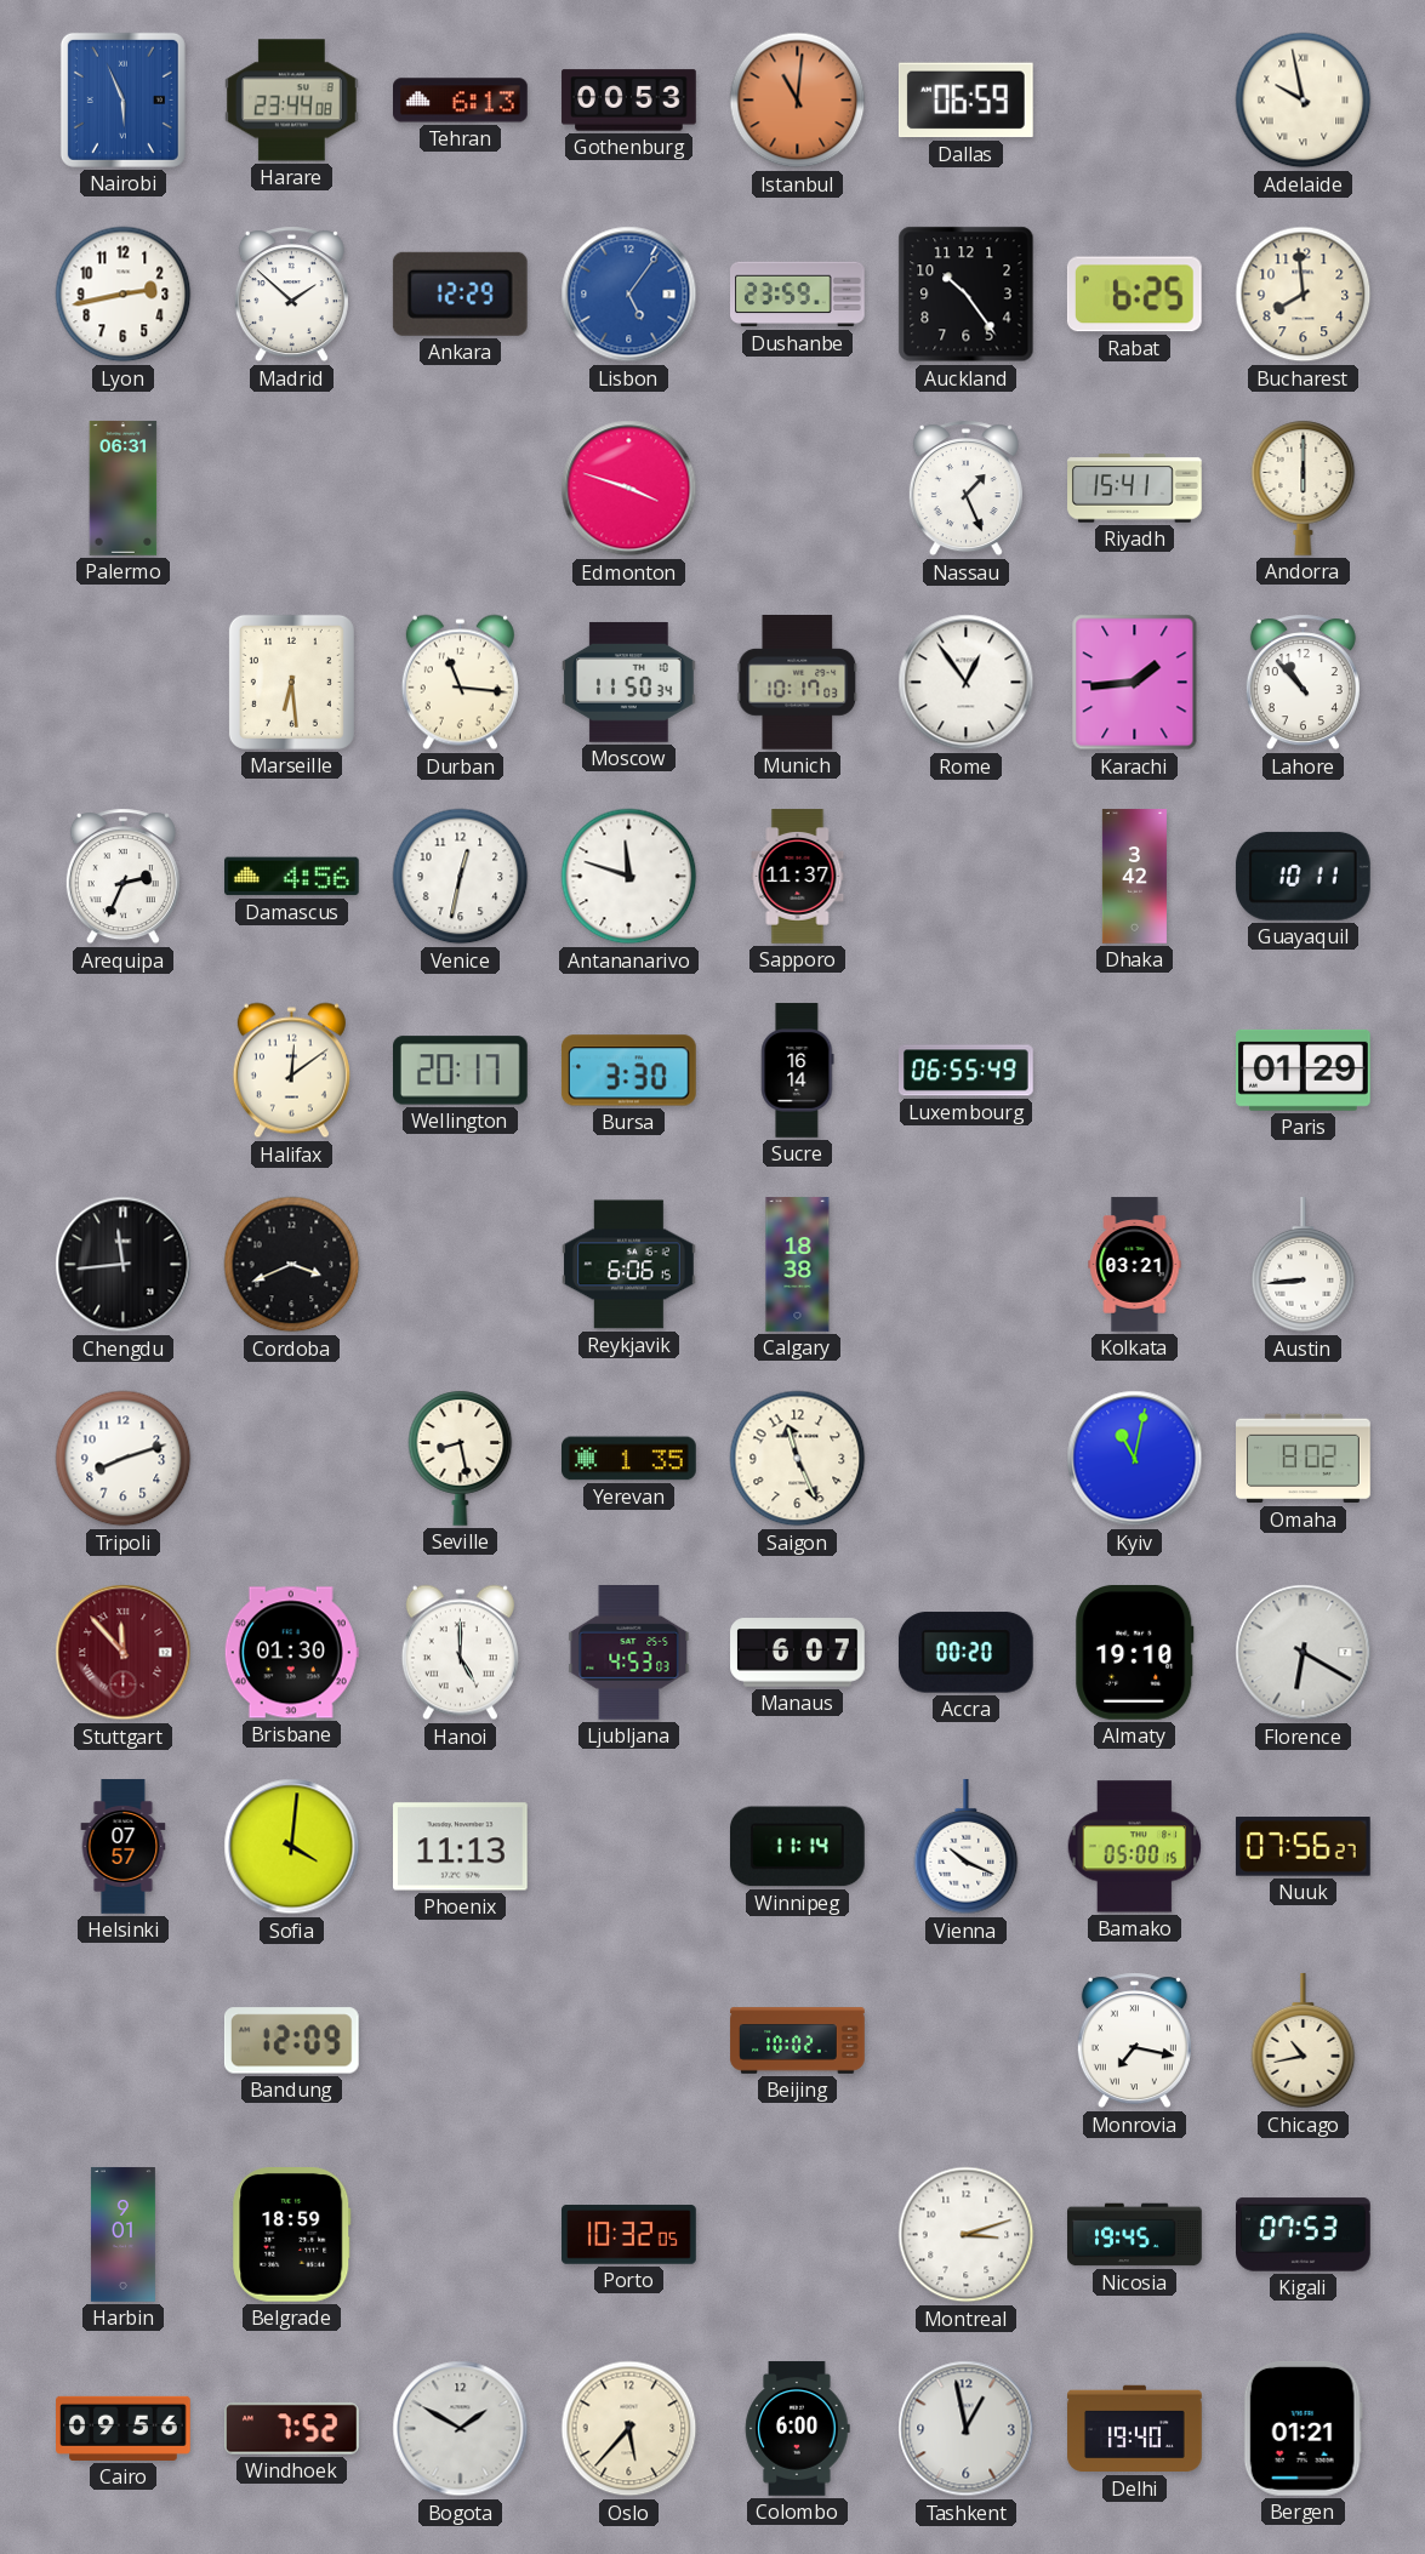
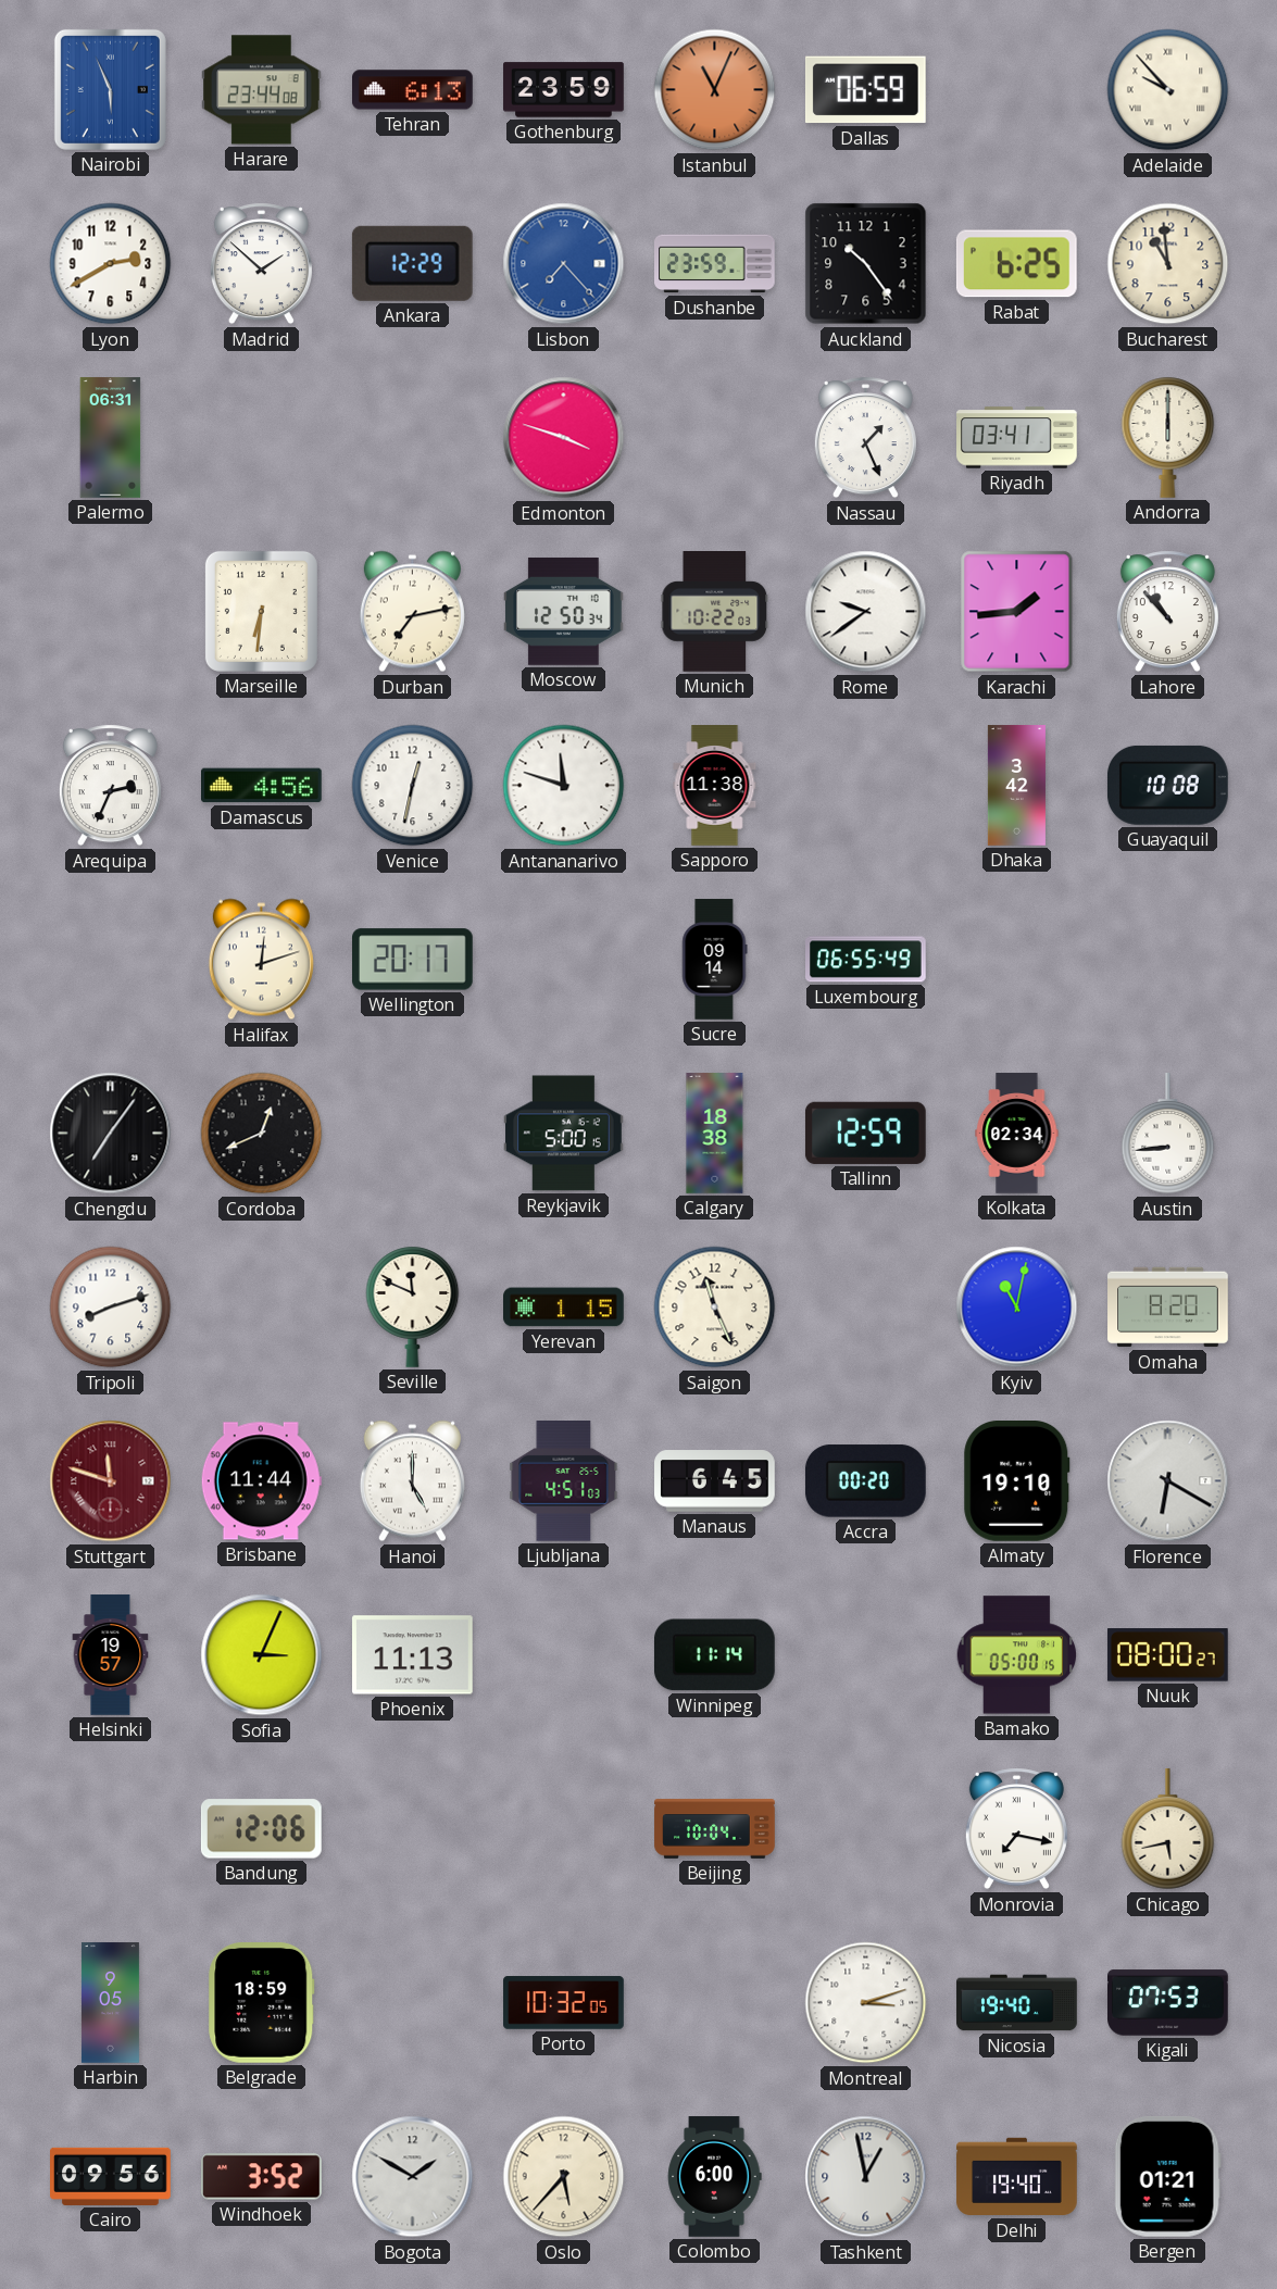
Gothenburg: 00:53 -> 23:59 (564, 90)
Istanbul: 11:01 -> 11:04 (715, 90)
Adelaide: 9:58 -> 9:53 (1168, 90)
Lyon: 2:43 -> 2:40 (111, 264)
Lisbon: 5:06 -> 7:23 (564, 264)
Bucharest: 7:59 -> 10:59 (1168, 264)
Riyadh: 15:41 -> 03:41 (1017, 438)
Marseille: 6:29 -> 6:31 (261, 611)
Durban: 11:16 -> 7:13 (412, 612)
Moscow: 11:50 -> 12:50 (564, 611)
Munich: 10:17 -> 10:22 (715, 612)
Rome: 12:54 -> 9:39 (866, 612)
Sapporo: 11:37 -> 11:38 (715, 786)
Guayaquil: 10:11 -> 10:08 (1167, 785)
Halifax: 12:09 -> 12:12 (261, 960)
Bursa: 3:30 -> none (628, 1071)
Sucre: 16:14 -> 09:14 (715, 960)
Paris: 01:29 -> none (1304, 1070)
Chengdu: 11:44 -> 7:06 (111, 1134)
Cordoba: 3:41 -> 12:41 (262, 1134)
Reykjavik: 6:06 -> 5:00 (564, 1134)
Tallinn: none -> 12:59 (865, 1133)
Kolkata: 03:21 -> 02:34 (1017, 1134)
Seville: 8:28 -> 11:49 (413, 1306)
Yerevan: 1:35 -> 1:15 (564, 1308)
Omaha: 8:02 -> 8:20 (1168, 1308)
Stuttgart: 11:53 -> 11:48 (111, 1481)
Brisbane: 01:30 -> 11:44 (261, 1481)
Ljubljana: 4:53 -> 4:51 (564, 1481)
Manaus: 6:07 -> 6:45 (715, 1481)
Helsinki: 07:57 -> 19:57 (111, 1655)
Sofia: 4:01 -> 3:04 (262, 1655)
Vienna: 10:19 -> none (967, 1848)
Nuuk: 07:56 -> 08:00 (1167, 1655)
Bandung: 12:09 -> 12:06 (261, 1829)
Beijing: 10:02 -> 10:04 (715, 1829)
Chicago: 10:43 -> 5:43 (1168, 1830)
Harbin: 9:01 -> 9:05 (110, 2003)
Nicosia: 19:45 -> 19:40 (1017, 2003)
Windhoek: 7:52 -> 3:52 (262, 2177)
